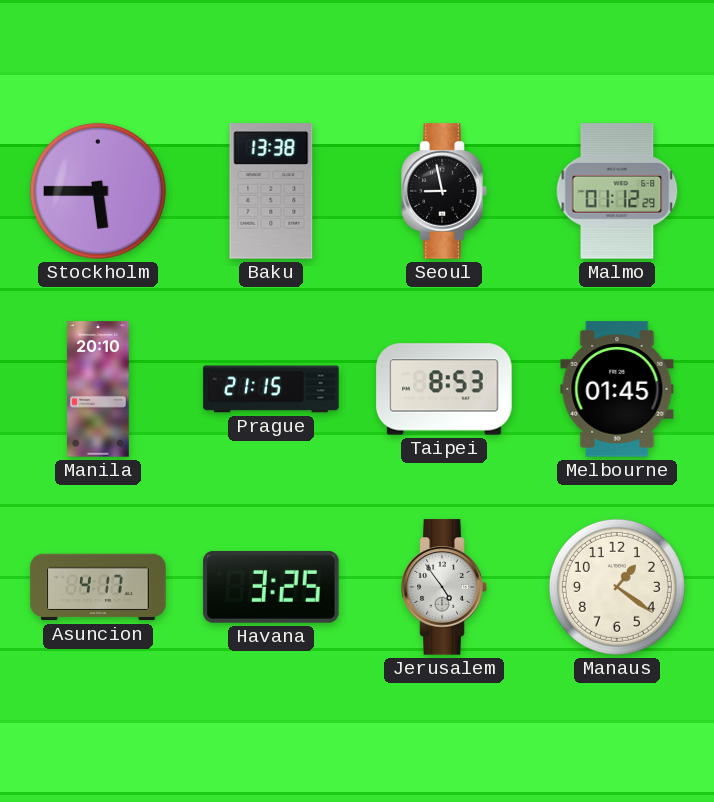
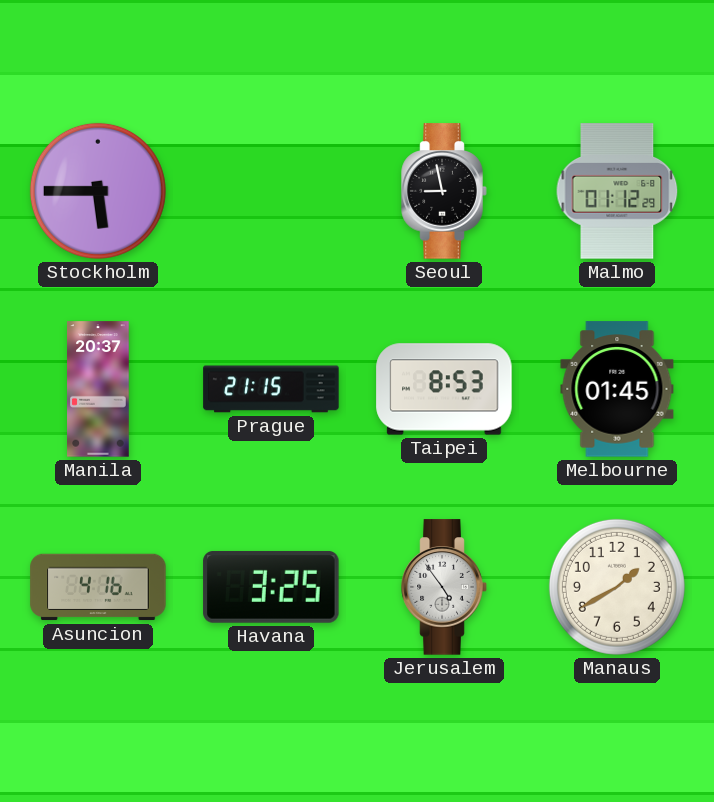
Baku: 13:38 -> none (271, 191)
Manila: 20:10 -> 20:37 (98, 389)
Asuncion: 4:17 -> 4:16 (98, 587)
Manaus: 1:21 -> 1:40 (617, 587)
